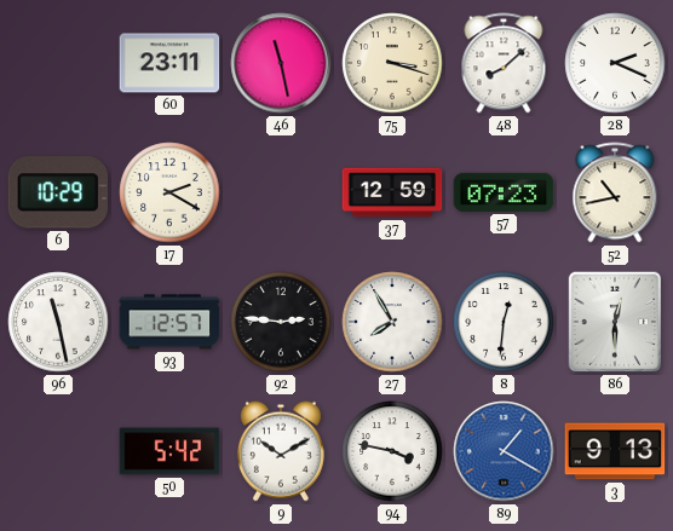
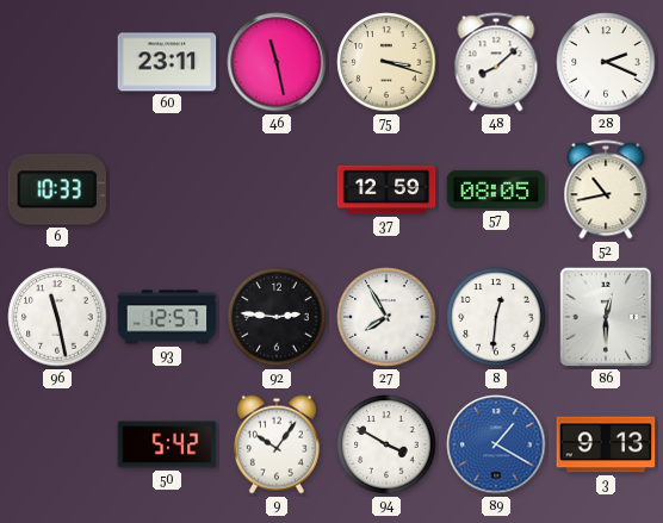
6: 10:29 -> 10:33 (56, 189)
17: 2:20 -> none (169, 192)
57: 07:23 -> 08:05 (496, 189)
9: 10:10 -> 10:06 (277, 444)
94: 3:47 -> 3:50 (386, 444)
